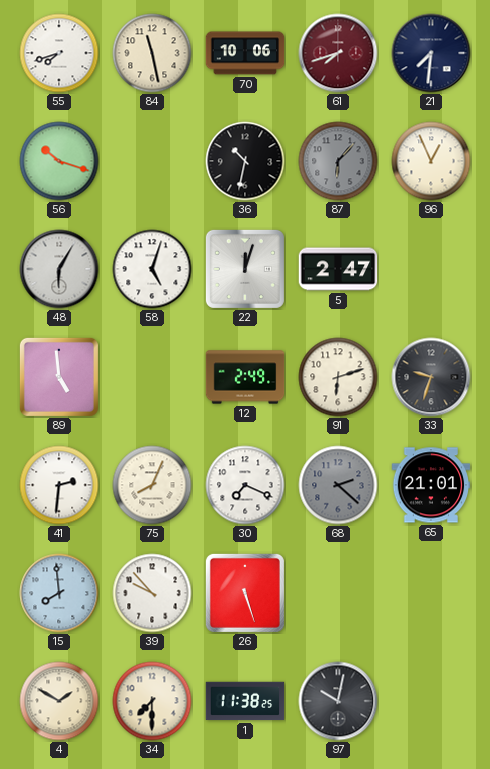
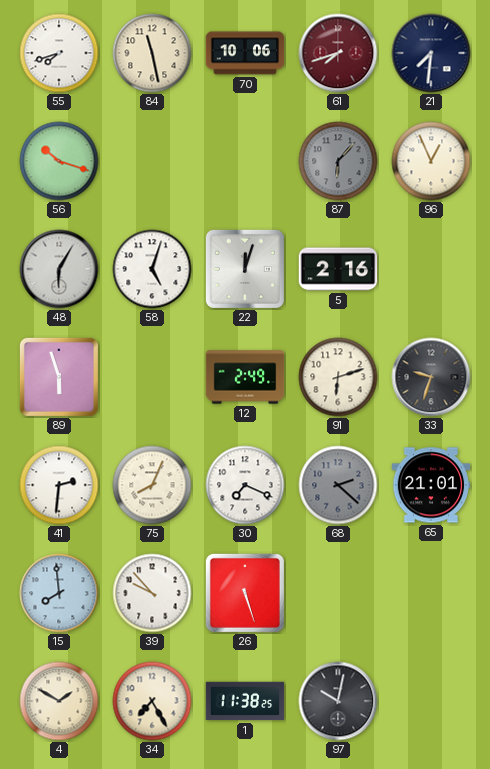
36: 10:32 -> none (245, 161)
5: 2:47 -> 2:16 (338, 269)
89: 4:59 -> 5:57 (59, 377)
34: 7:30 -> 7:25 (152, 701)
